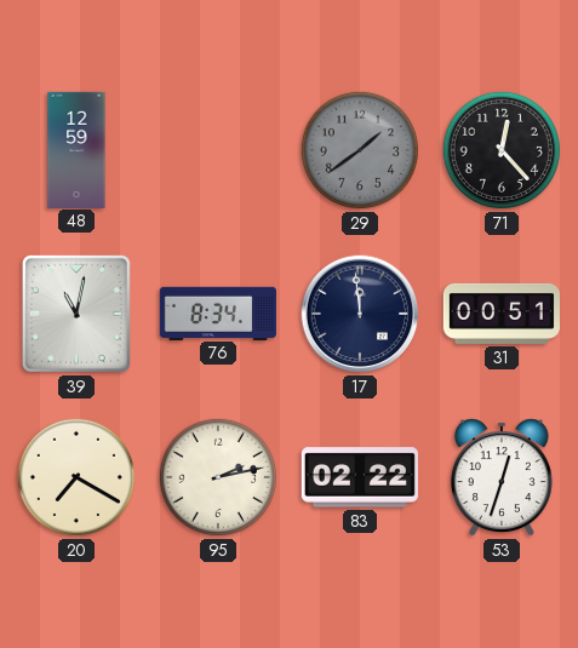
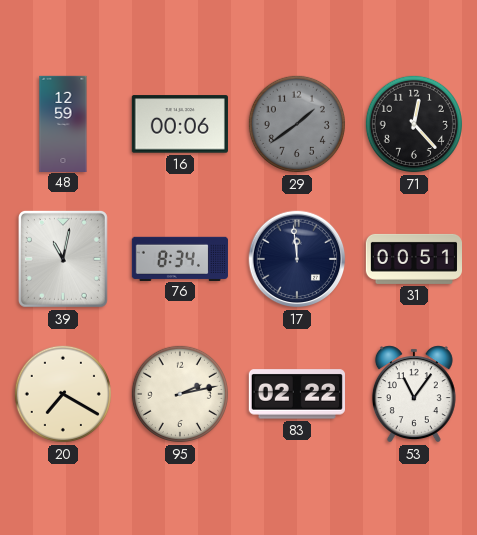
16: none -> 00:06 (180, 124)
53: 12:33 -> 11:06 (414, 394)
